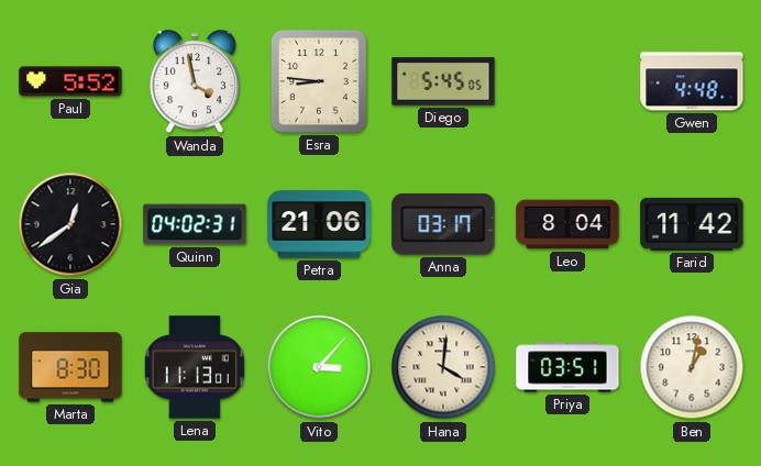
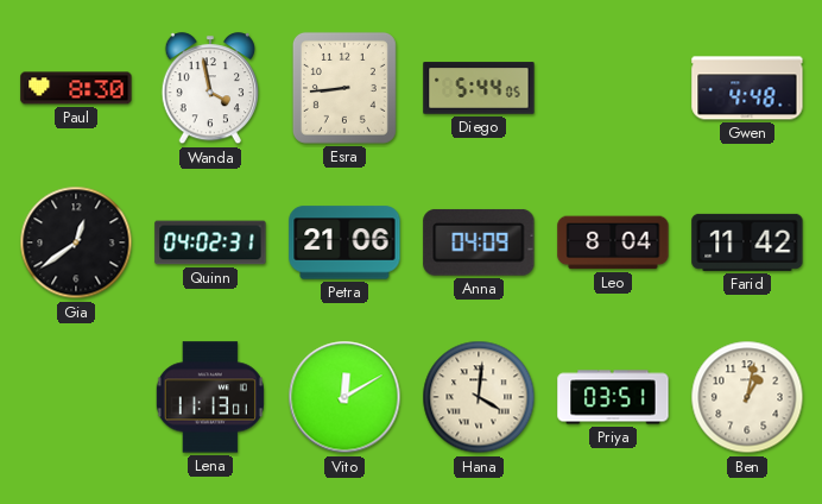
Paul: 5:52 -> 8:30 (76, 88)
Esra: 8:46 -> 8:44 (344, 88)
Diego: 5:45 -> 5:44 (479, 88)
Anna: 03:17 -> 04:09 (479, 242)
Marta: 8:30 -> none (70, 367)
Vito: 3:07 -> 12:10 (344, 397)
